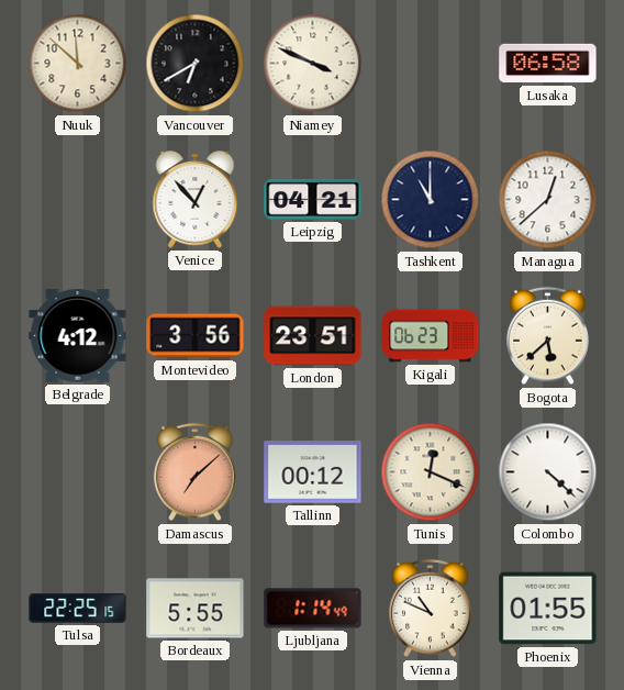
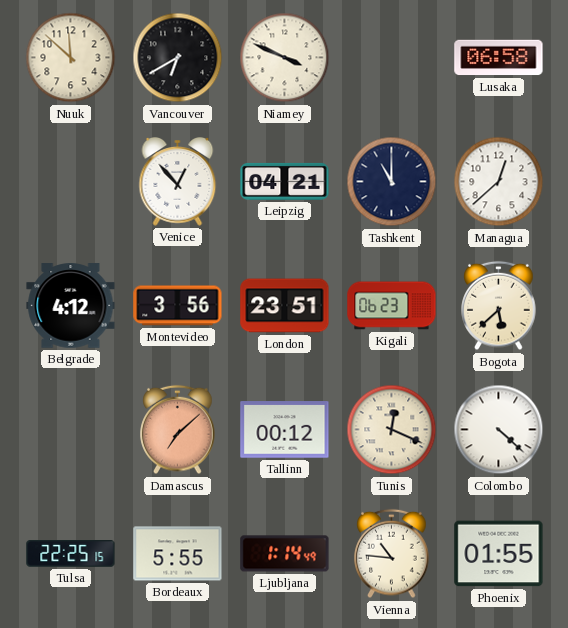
Vienna: 10:49 -> 10:46 (392, 554)
